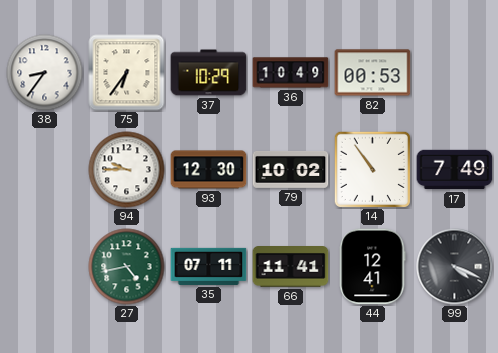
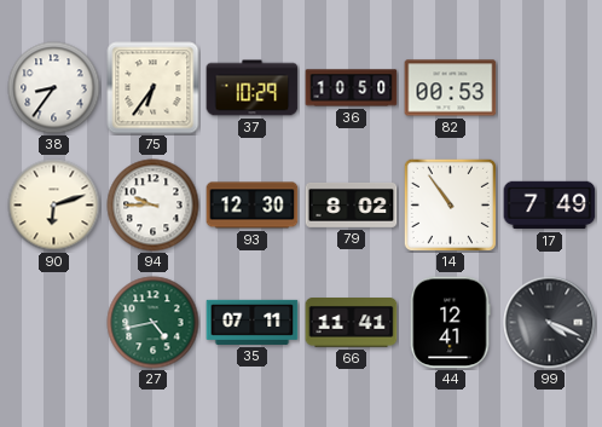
36: 10:49 -> 10:50 (352, 88)
90: none -> 6:12 (54, 206)
79: 10:02 -> 8:02 (352, 204)
